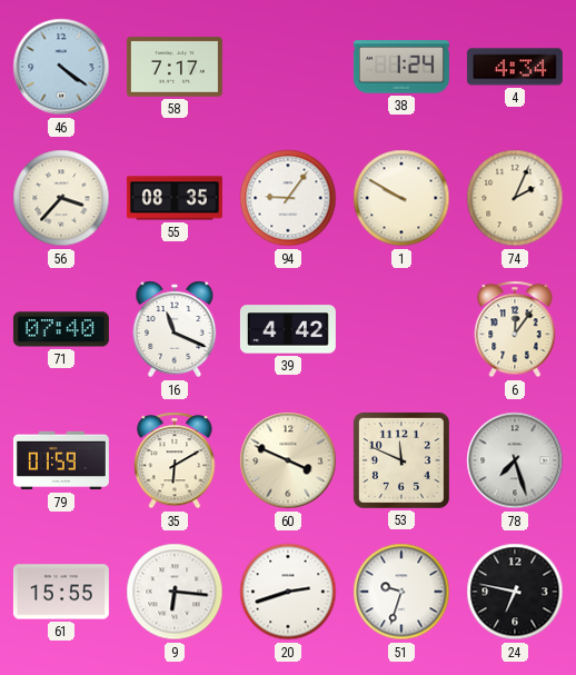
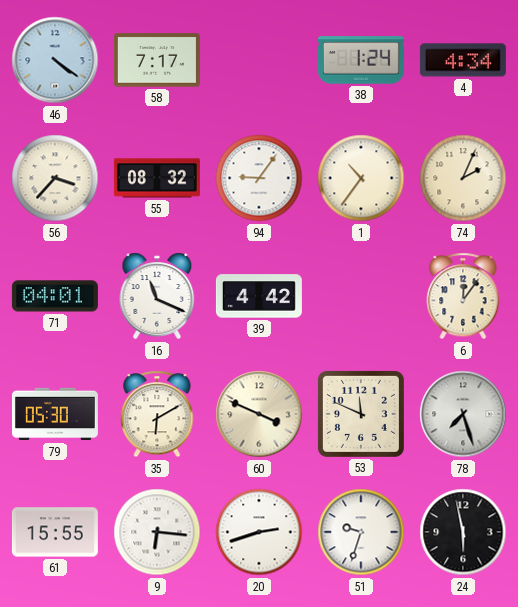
55: 08:35 -> 08:32 (157, 178)
1: 9:50 -> 10:36 (361, 178)
71: 07:40 -> 04:01 (55, 296)
79: 01:59 -> 05:30 (55, 414)
24: 6:47 -> 5:58 (463, 532)
